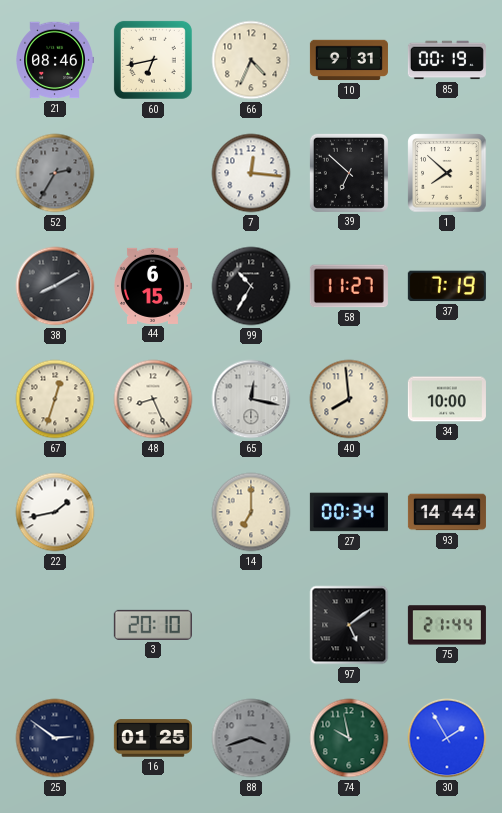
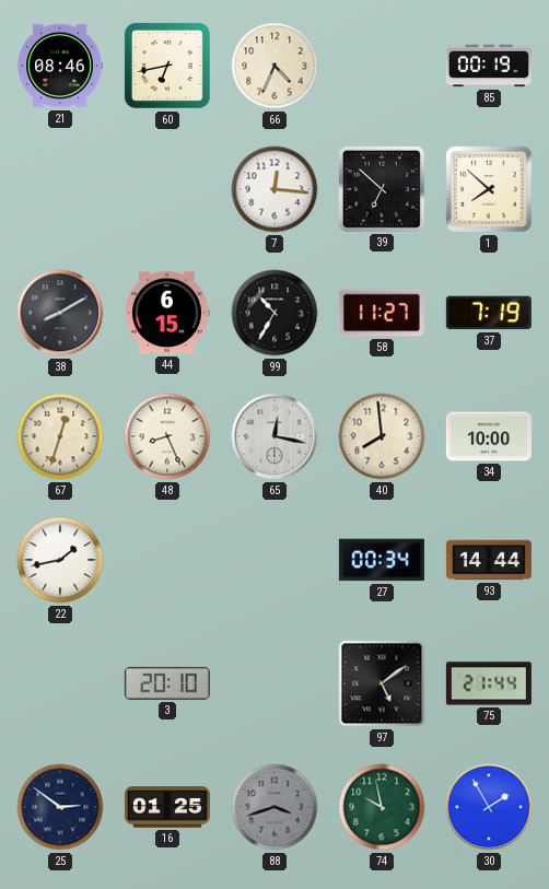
10: 9:31 -> none (349, 60)
52: 2:35 -> none (55, 173)
14: 7:00 -> none (251, 512)
